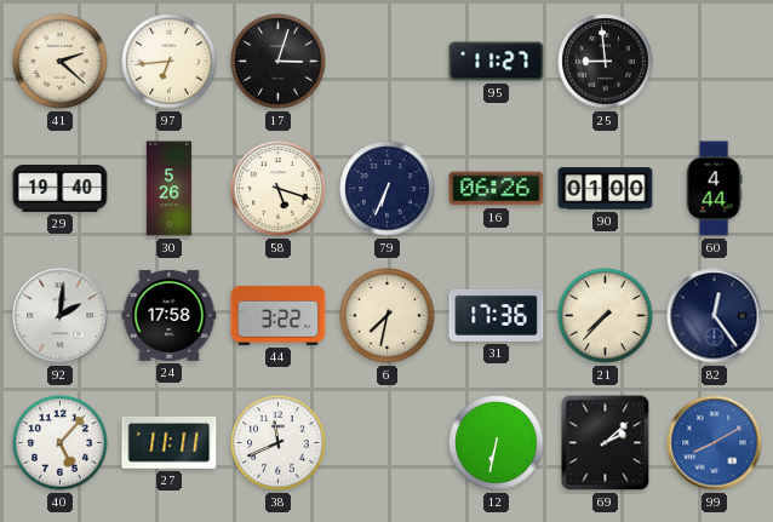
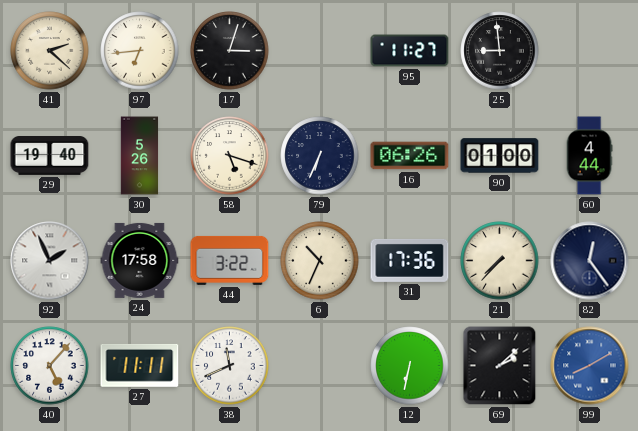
92: 2:01 -> 1:56 (50, 261)
6: 7:32 -> 10:34 (320, 261)
